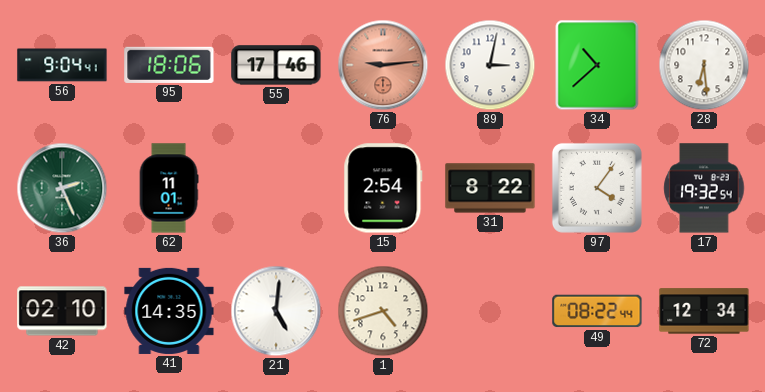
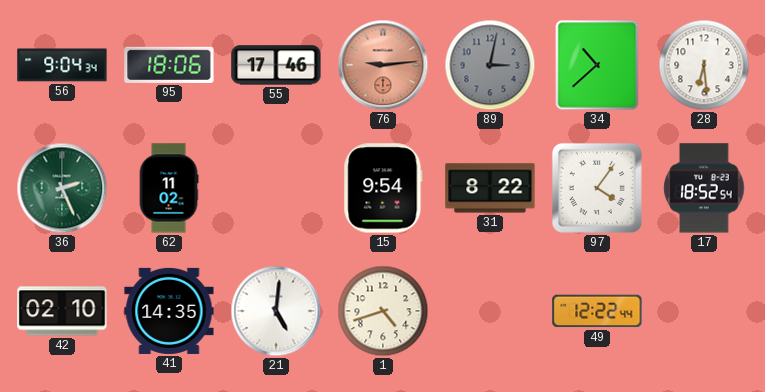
56: 9:04:41 -> 9:04:34 (62, 65)
89 dial: white -> grey (490, 65)
62: 11:01 -> 11:02 (169, 188)
15: 2:54 -> 9:54 (383, 188)
17: 19:32 -> 18:52 (704, 188)
49: 08:22 -> 12:22 (597, 311)
72: 12:34 -> none (704, 311)
